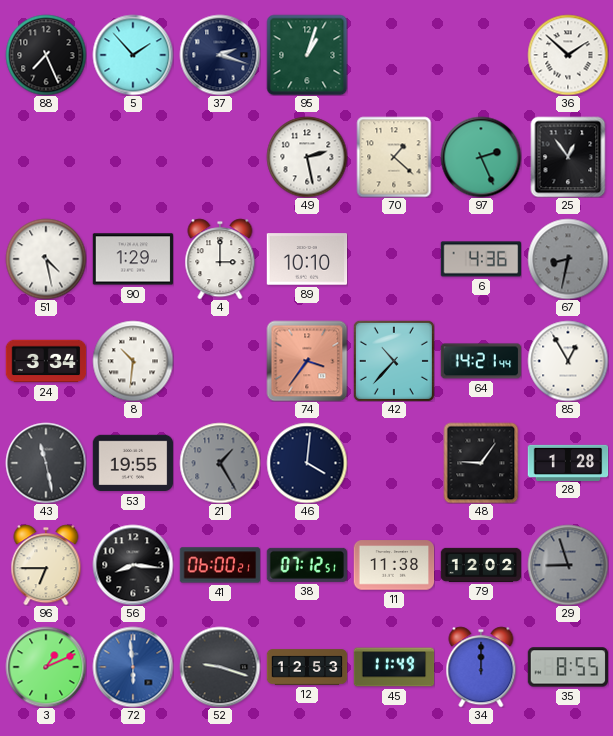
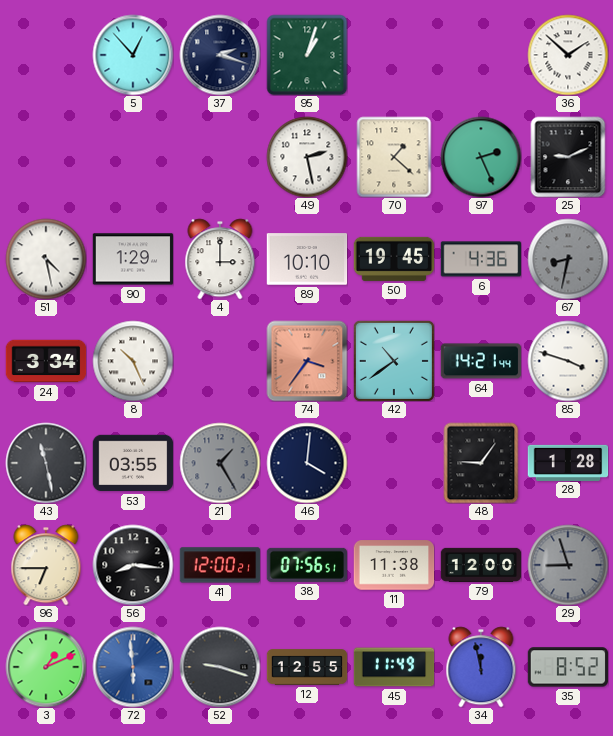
88: 7:26 -> none (46, 55)
5: 1:53 -> 12:53 (133, 55)
25: 12:54 -> 9:11 (568, 157)
50: none -> 19:45 (394, 259)
8: 10:31 -> 10:26 (133, 361)
42: 10:37 -> 10:39 (394, 361)
85: 12:55 -> 3:48 (568, 361)
53: 19:55 -> 03:55 (133, 463)
41: 06:00 -> 12:00 (220, 565)
38: 07:12 -> 07:56 (306, 565)
79: 12:02 -> 12:00 (481, 565)
12: 12:53 -> 12:55 (307, 667)
34: 12:00 -> 11:58 (481, 667)
35: 8:55 -> 8:52 (568, 667)
